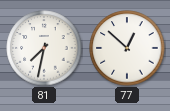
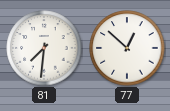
81: 7:32 -> 7:31 (44, 48)
